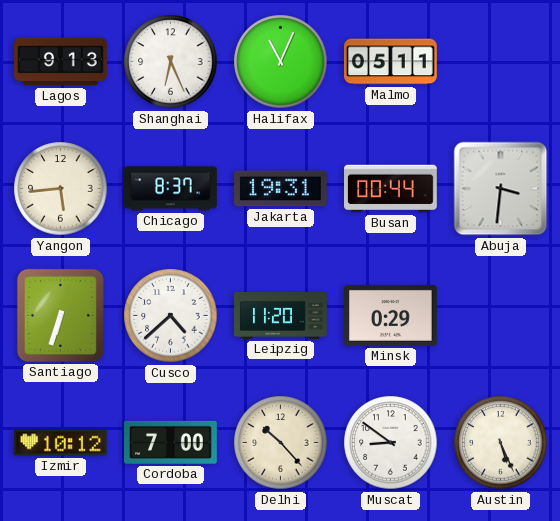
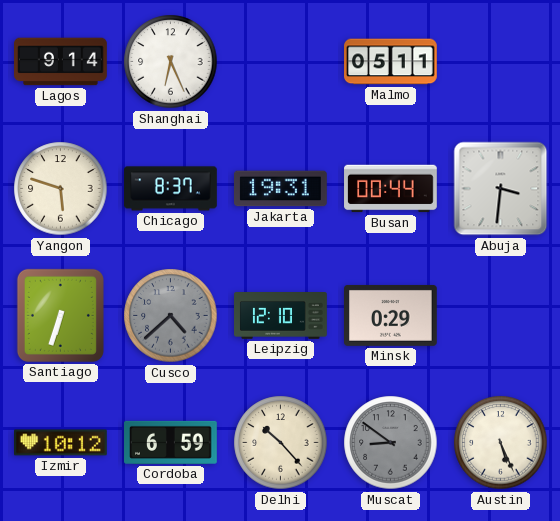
Lagos: 9:13 -> 9:14 (61, 62)
Halifax: 11:04 -> none (281, 62)
Yangon: 5:44 -> 5:48 (61, 189)
Cusco dial: white -> grey (171, 316)
Leipzig: 11:20 -> 12:10 (281, 316)
Cordoba: 7:00 -> 6:59 (171, 442)
Muscat dial: white -> grey (391, 443)
